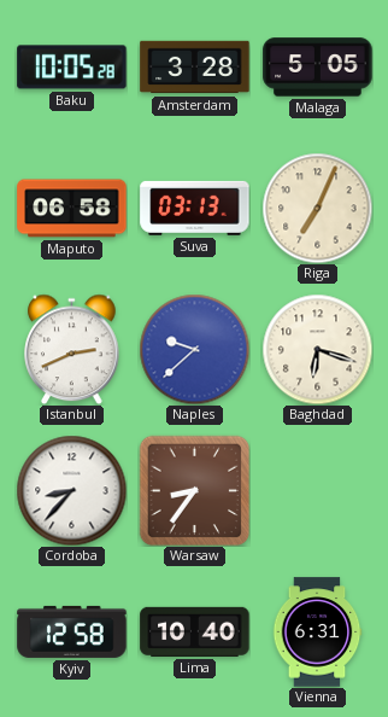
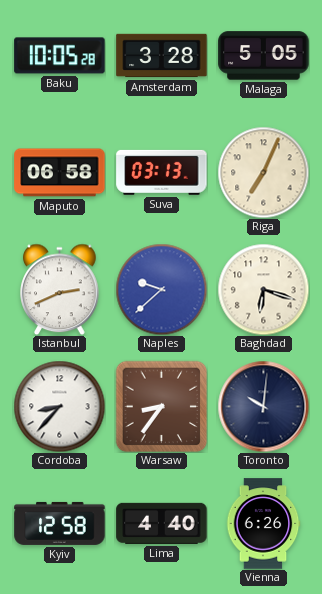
Toronto: none -> 10:01 (263, 406)
Lima: 10:40 -> 4:40 (162, 523)
Vienna: 6:31 -> 6:26 (263, 524)
